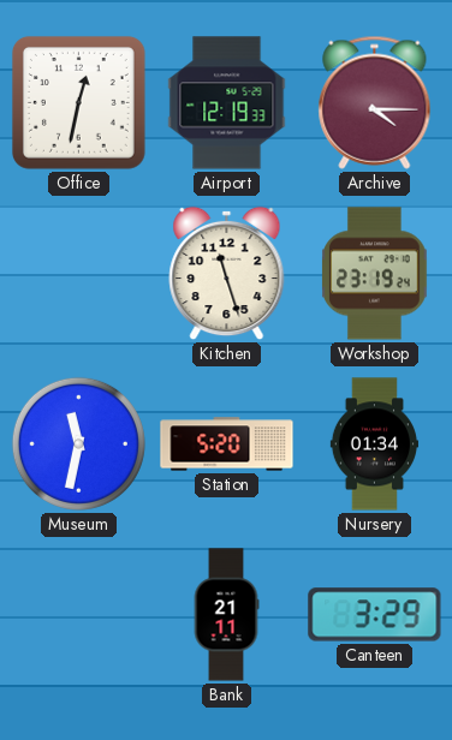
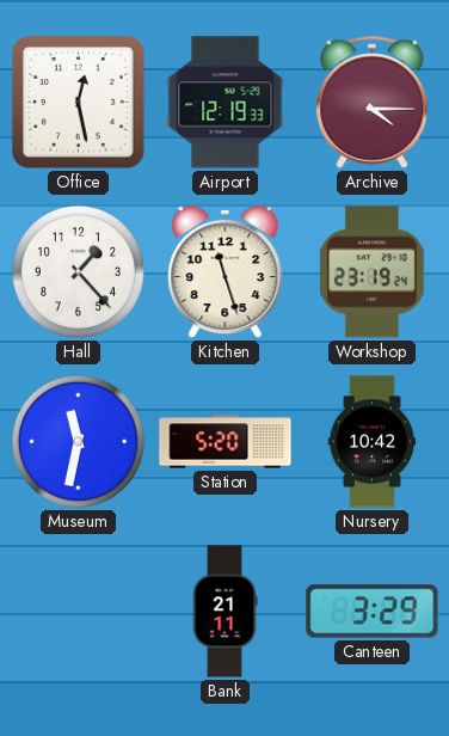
Office: 12:32 -> 12:28 (78, 102)
Hall: none -> 1:23 (78, 271)
Nursery: 01:34 -> 10:42 (371, 442)
